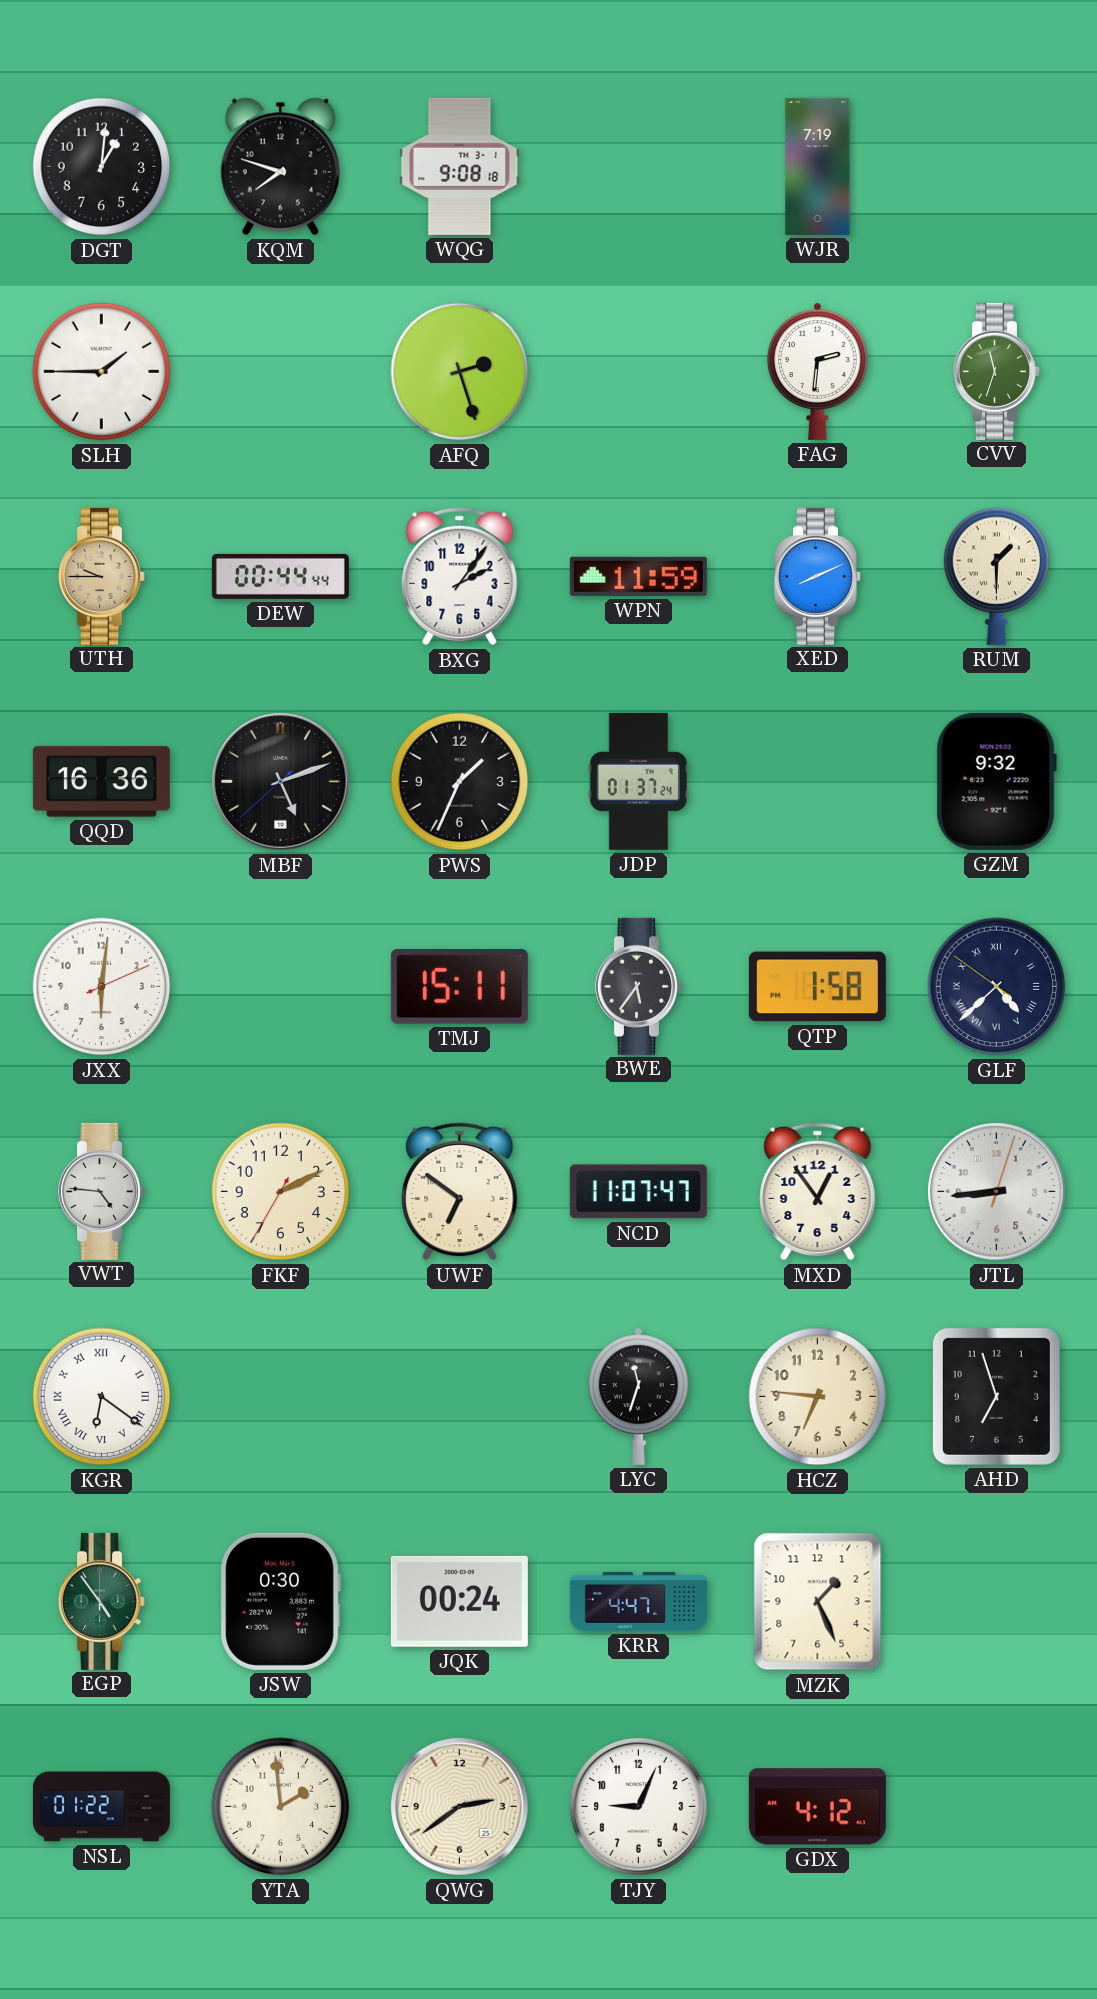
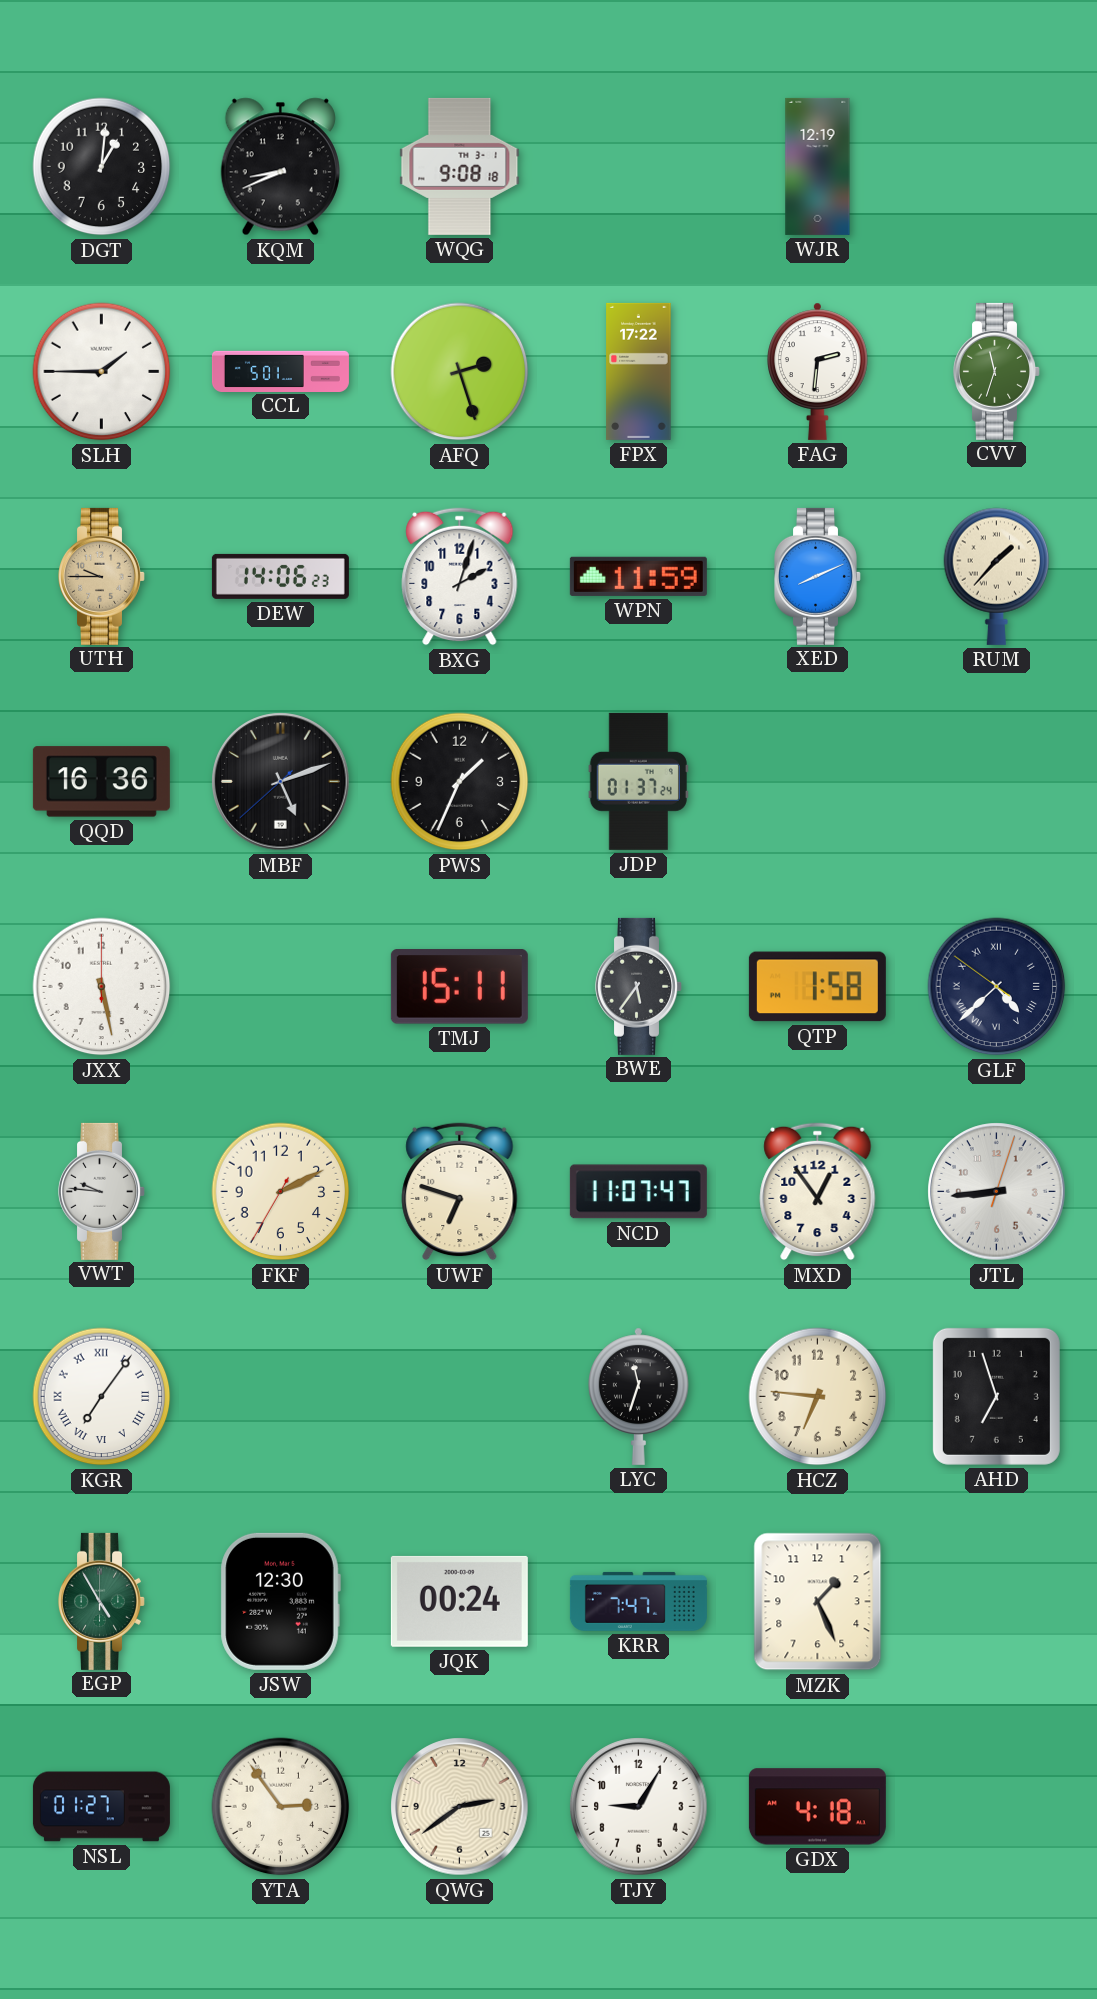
KQM: 7:48 -> 8:41 (280, 167)
WJR: 7:19 -> 12:19 (818, 166)
CCL: none -> 5:01 (280, 371)
FPX: none -> 17:22 (639, 371)
DEW: 00:44 -> 14:06 (280, 576)
BXG: 2:06 -> 2:03 (460, 577)
RUM: 1:30 -> 1:37 (997, 576)
GZM: 9:32 -> none (996, 781)
JXX: 6:01 -> 5:28 (102, 987)
VWT: 4:46 -> 9:46 (102, 1191)
UWF: 6:51 -> 6:48 (460, 1192)
KGR: 6:21 -> 7:06 (102, 1397)
EGP: 4:54 -> 4:55 (102, 1601)
JSW: 0:30 -> 12:30 (280, 1601)
KRR: 4:47 -> 7:47 (638, 1601)
NSL: 01:22 -> 01:27 (101, 1807)
YTA: 1:59 -> 2:54 (281, 1807)
TJY: 9:04 -> 9:05 (639, 1807)
GDX: 4:12 -> 4:18 (817, 1807)
